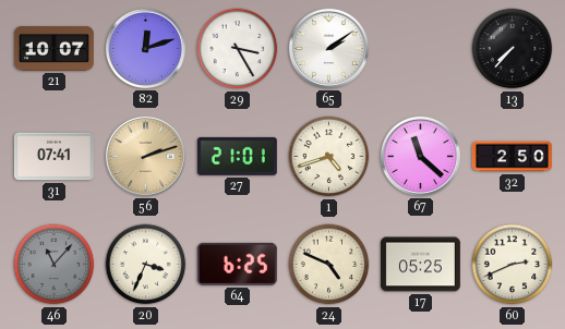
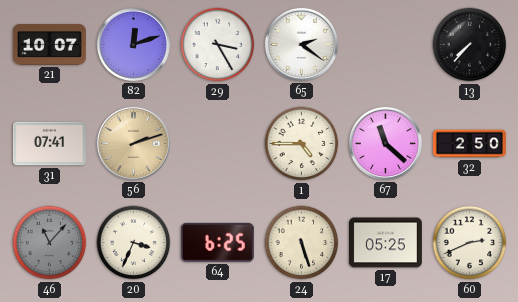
65: 2:09 -> 2:21 (301, 44)
27: 21:01 -> none (237, 156)
1: 4:42 -> 4:45 (302, 144)
24: 4:49 -> 5:27 (302, 243)
